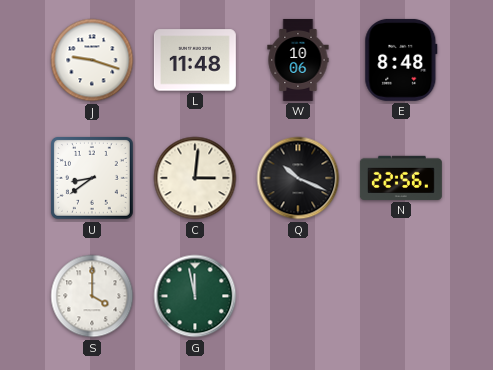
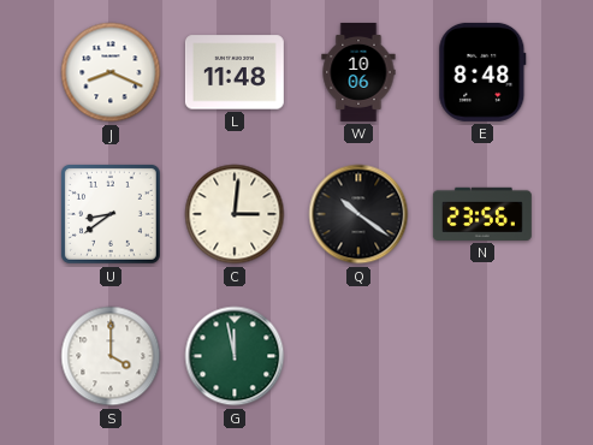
J: 9:18 -> 8:19 (111, 72)
Q: 10:19 -> 10:21 (358, 214)
N: 22:56 -> 23:56 (482, 214)
